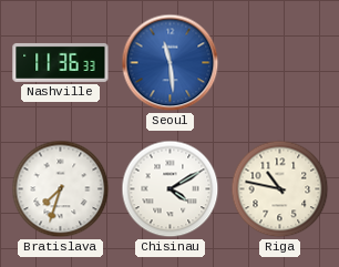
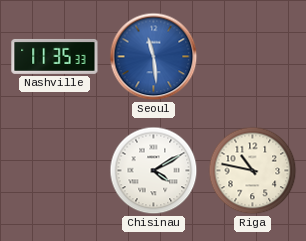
Nashville: 11:36 -> 11:35 (55, 56)
Bratislava: 7:33 -> none (61, 189)
